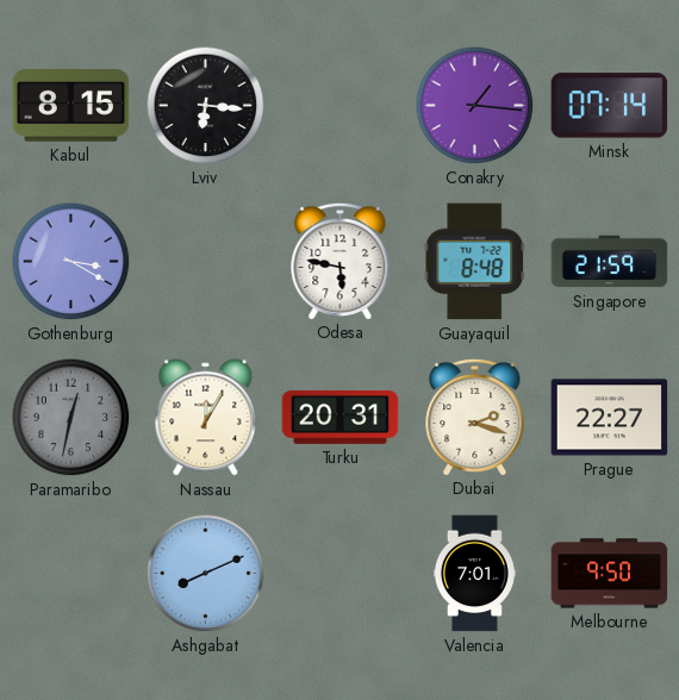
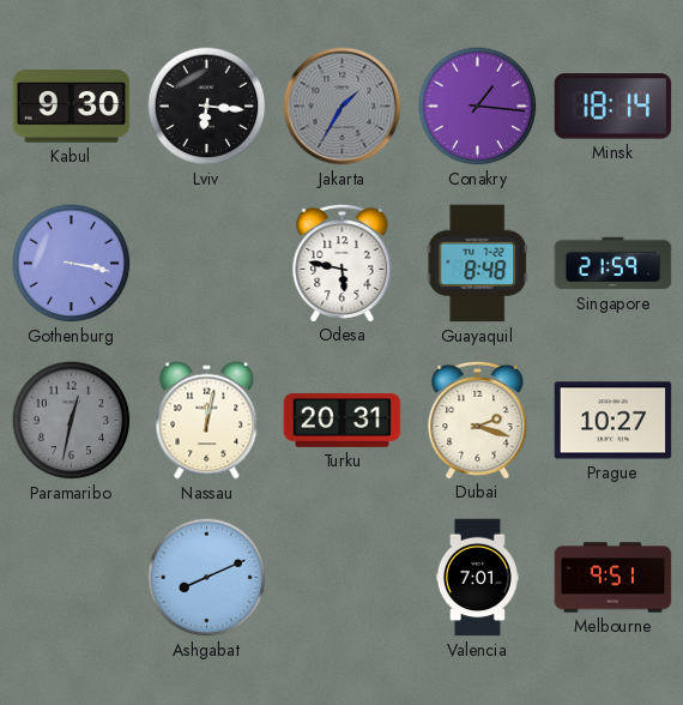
Kabul: 8:15 -> 9:30 (72, 107)
Jakarta: none -> 1:35 (343, 107)
Minsk: 07:14 -> 18:14 (614, 107)
Gothenburg: 3:20 -> 3:17 (72, 264)
Nassau: 12:05 -> 12:02 (207, 421)
Prague: 22:27 -> 10:27 (614, 421)
Melbourne: 9:50 -> 9:51 (614, 578)
